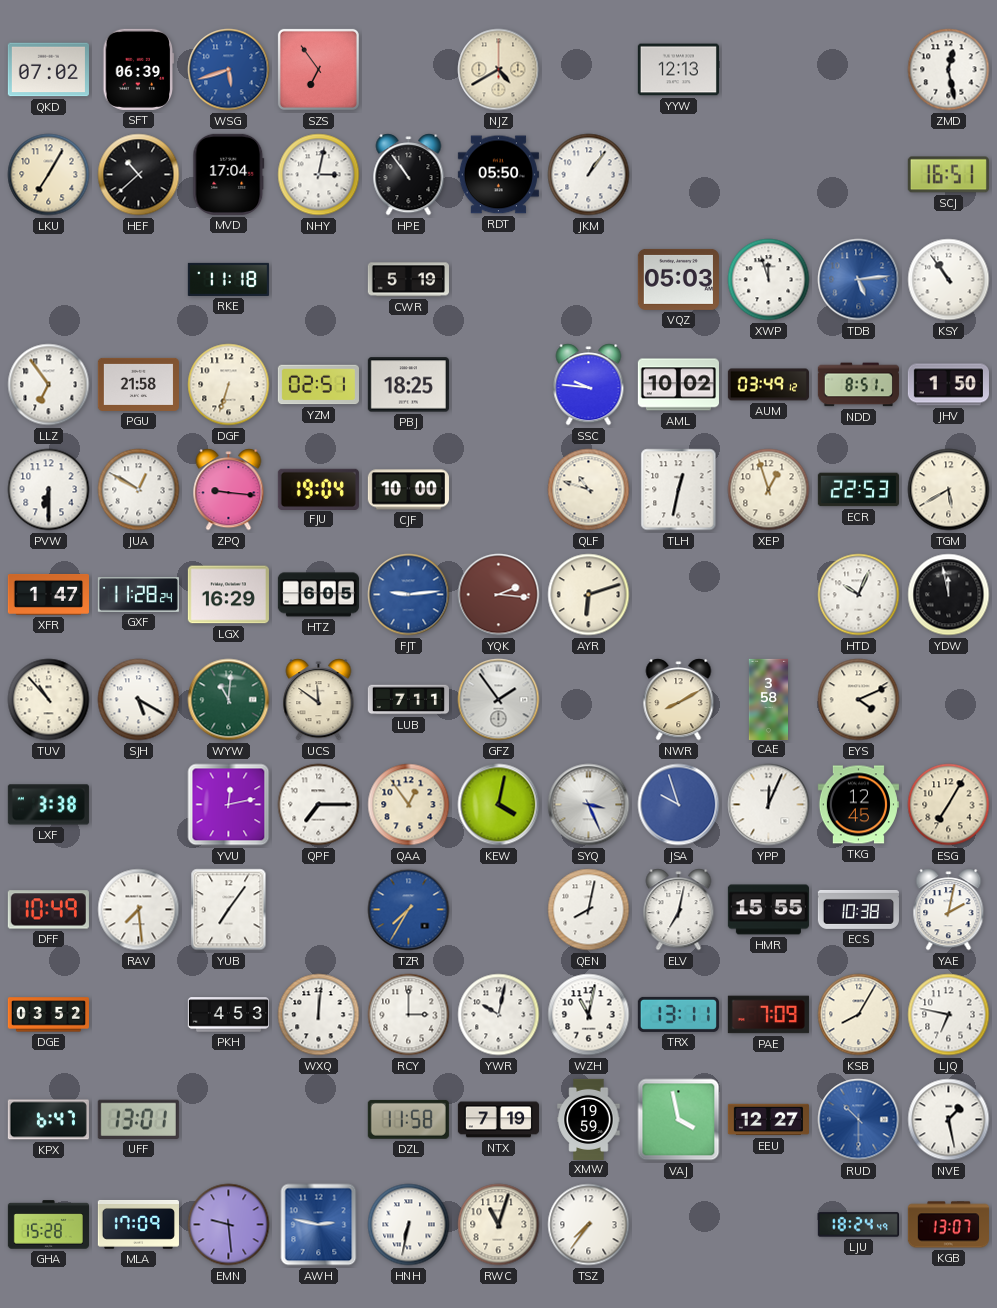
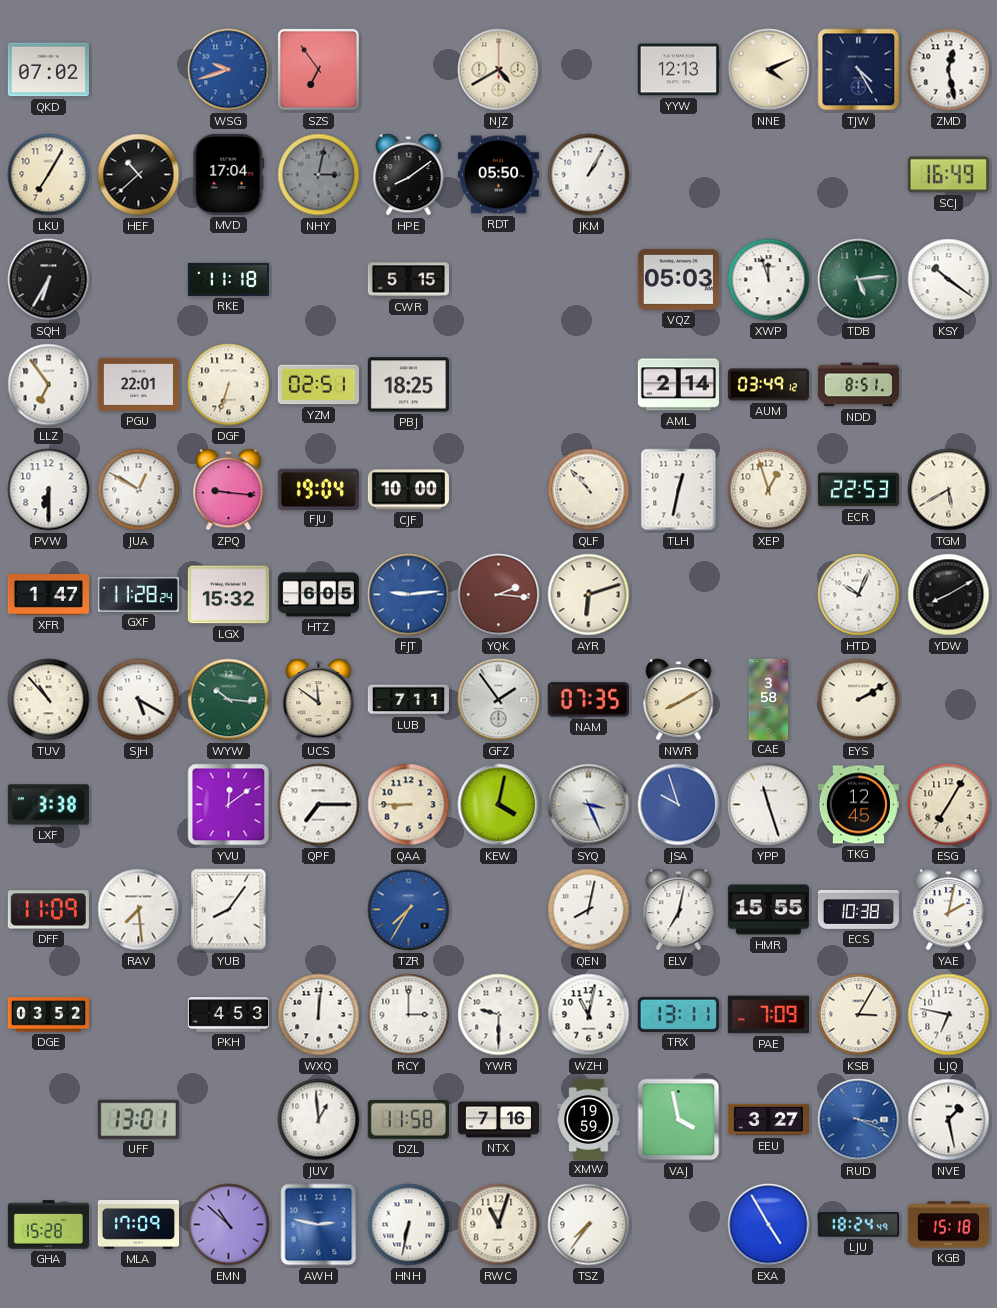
SFT: 06:39 -> none (139, 69)
WSG: 5:42 -> 9:42 (229, 70)
NNE: none -> 4:11 (769, 70)
TJW: none -> 4:25 (859, 70)
NHY dial: white -> grey (319, 175)
HPE: 10:54 -> 8:09 (409, 175)
JKM: 1:06 -> 1:05 (589, 175)
SCJ: 16:51 -> 16:49 (948, 175)
SQH: none -> 6:35 (49, 280)
CWR: 5:19 -> 5:15 (408, 280)
TDB dial: blue -> green (859, 280)
KSY: 10:54 -> 10:21 (949, 280)
PGU: 21:58 -> 22:01 (138, 384)
SSC: 9:46 -> none (589, 385)
AML: 10:02 -> 2:14 (678, 385)
JHV: 1:50 -> none (948, 385)
QLF: 10:48 -> 10:53 (589, 490)
LGX: 16:29 -> 15:32 (228, 595)
YDW: 11:58 -> 8:10 (949, 595)
WYW: 11:01 -> 10:16 (229, 700)
NAM: none -> 07:35 (588, 700)
EYS: 4:11 -> 2:10 (859, 700)
YVU: 12:13 -> 12:09 (229, 805)
QAA: 12:54 -> 8:45 (409, 805)
YPP: 12:04 -> 11:27 (769, 805)
DFF: 10:49 -> 11:09 (48, 910)
YUB: 7:06 -> 8:06 (229, 910)
YWR: 10:02 -> 9:30 (499, 1015)
KSB: 8:05 -> 3:05 (859, 1015)
KPX: 6:47 -> none (48, 1120)
JUV: none -> 12:59 (319, 1120)
NTX: 7:19 -> 7:16 (498, 1120)
EEU: 12:27 -> 3:27 (768, 1120)
RUD: 10:30 -> 3:19 (859, 1120)
EMN: 9:29 -> 10:52 (229, 1225)
EXA: none -> 4:55 (769, 1225)
KGB: 13:07 -> 15:18 (948, 1225)
